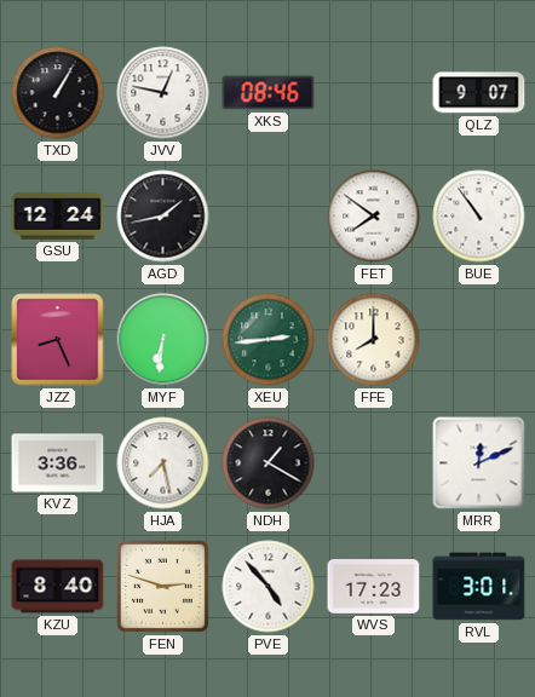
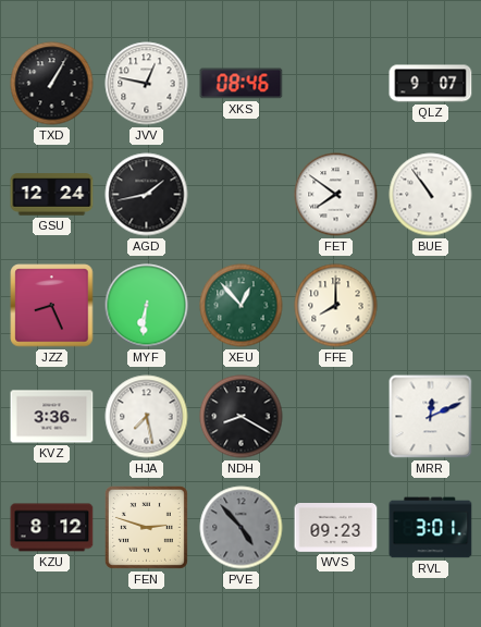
XEU: 2:44 -> 12:53 (242, 306)
NDH: 1:20 -> 8:20 (242, 417)
KZU: 8:40 -> 8:12 (52, 528)
PVE dial: white -> grey (242, 528)
WVS: 17:23 -> 09:23 (336, 528)
